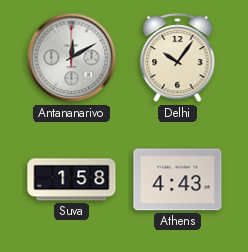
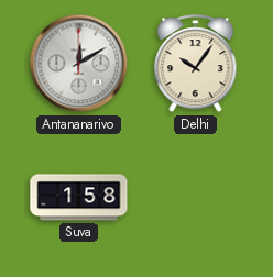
Athens: 4:43 -> none (178, 180)
